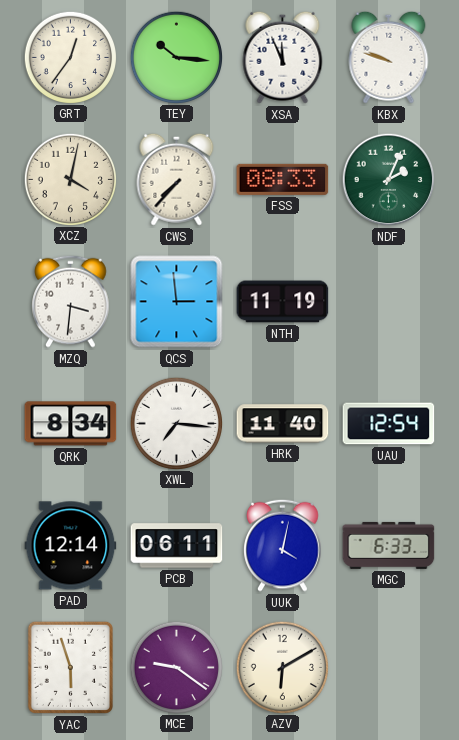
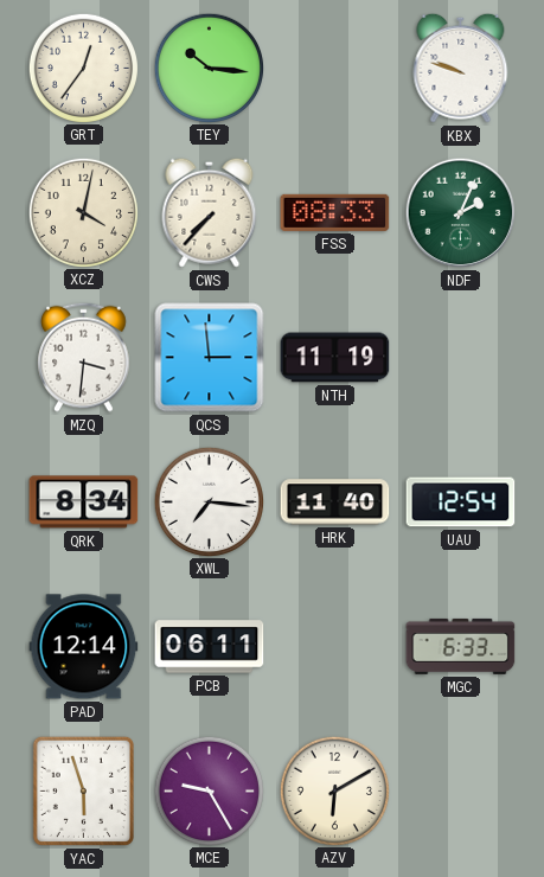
XSA: 11:56 -> none (283, 57)
UUK: 4:02 -> none (283, 545)
MCE: 9:21 -> 9:25 (209, 790)
